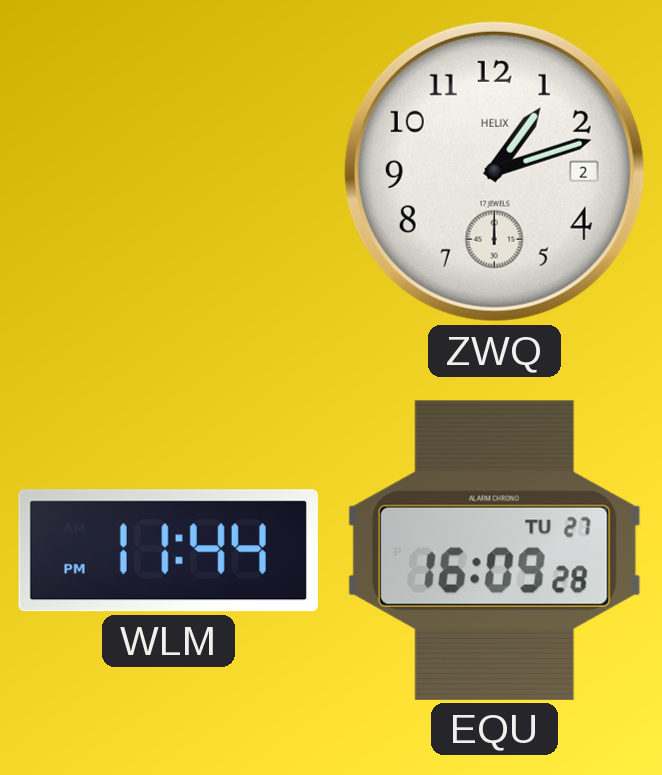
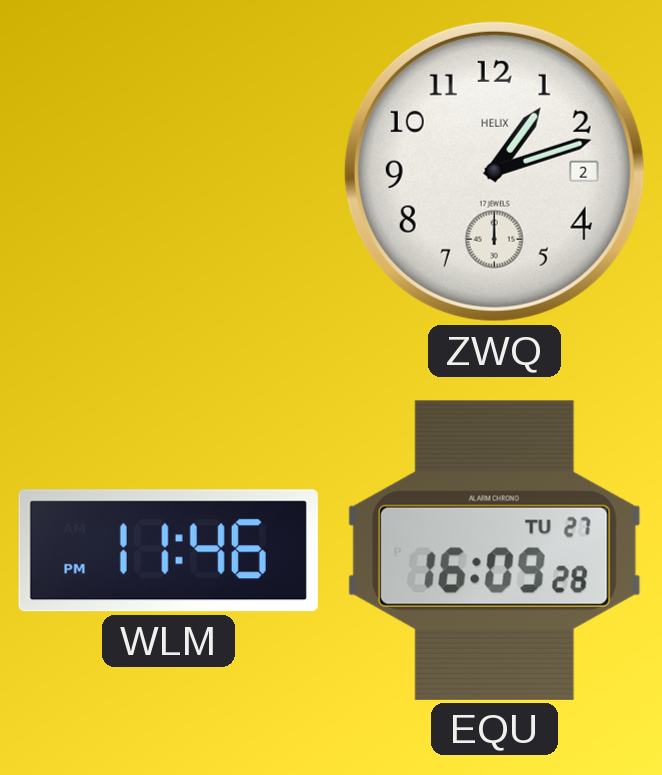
WLM: 11:44 -> 11:46 (168, 551)
